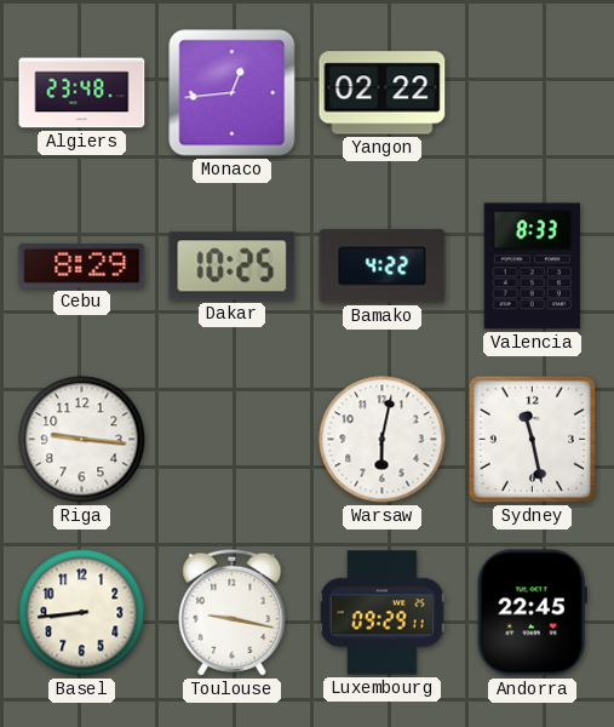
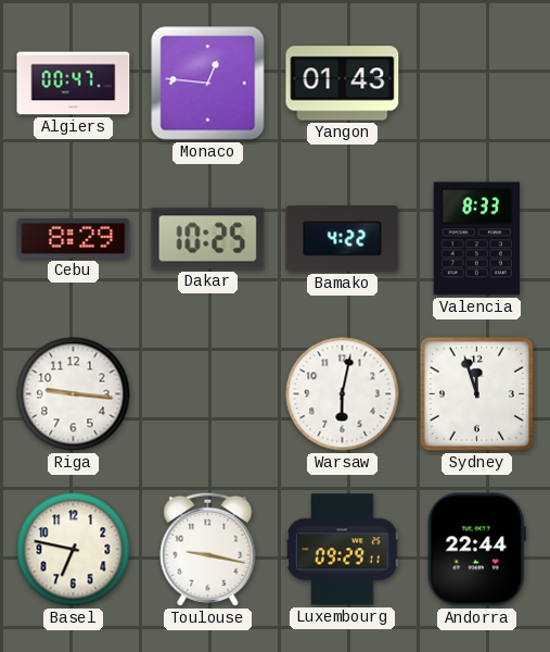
Algiers: 23:48 -> 00:47 (74, 84)
Monaco: 12:44 -> 12:46 (208, 84)
Yangon: 02:22 -> 01:43 (343, 84)
Sydney: 11:28 -> 11:57 (476, 393)
Basel: 8:44 -> 6:47 (74, 550)
Andorra: 22:45 -> 22:44 (476, 550)
